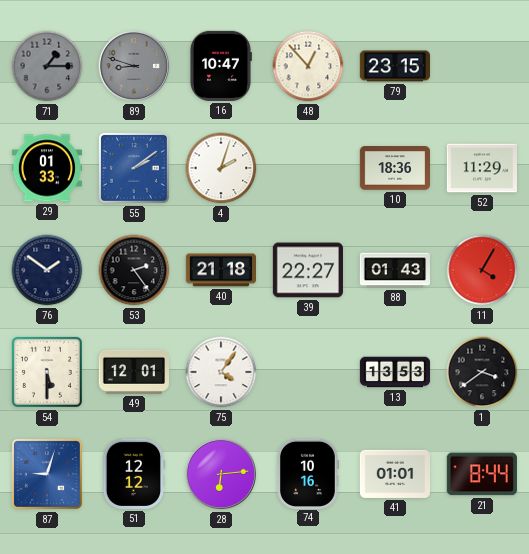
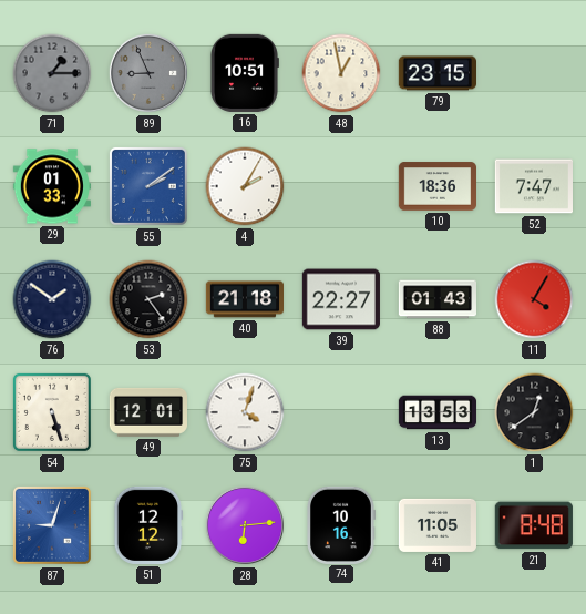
89: 8:48 -> 8:56 (148, 73)
16: 10:47 -> 10:51 (244, 73)
48: 12:53 -> 12:58 (341, 73)
4: 2:03 -> 2:05 (245, 186)
52: 11:29 -> 7:47 (533, 186)
54: 5:30 -> 5:27 (52, 412)
75: 4:06 -> 4:03 (245, 412)
1: 3:39 -> 12:39 (534, 412)
41: 01:01 -> 11:05 (436, 525)
21: 8:44 -> 8:48 (534, 525)
